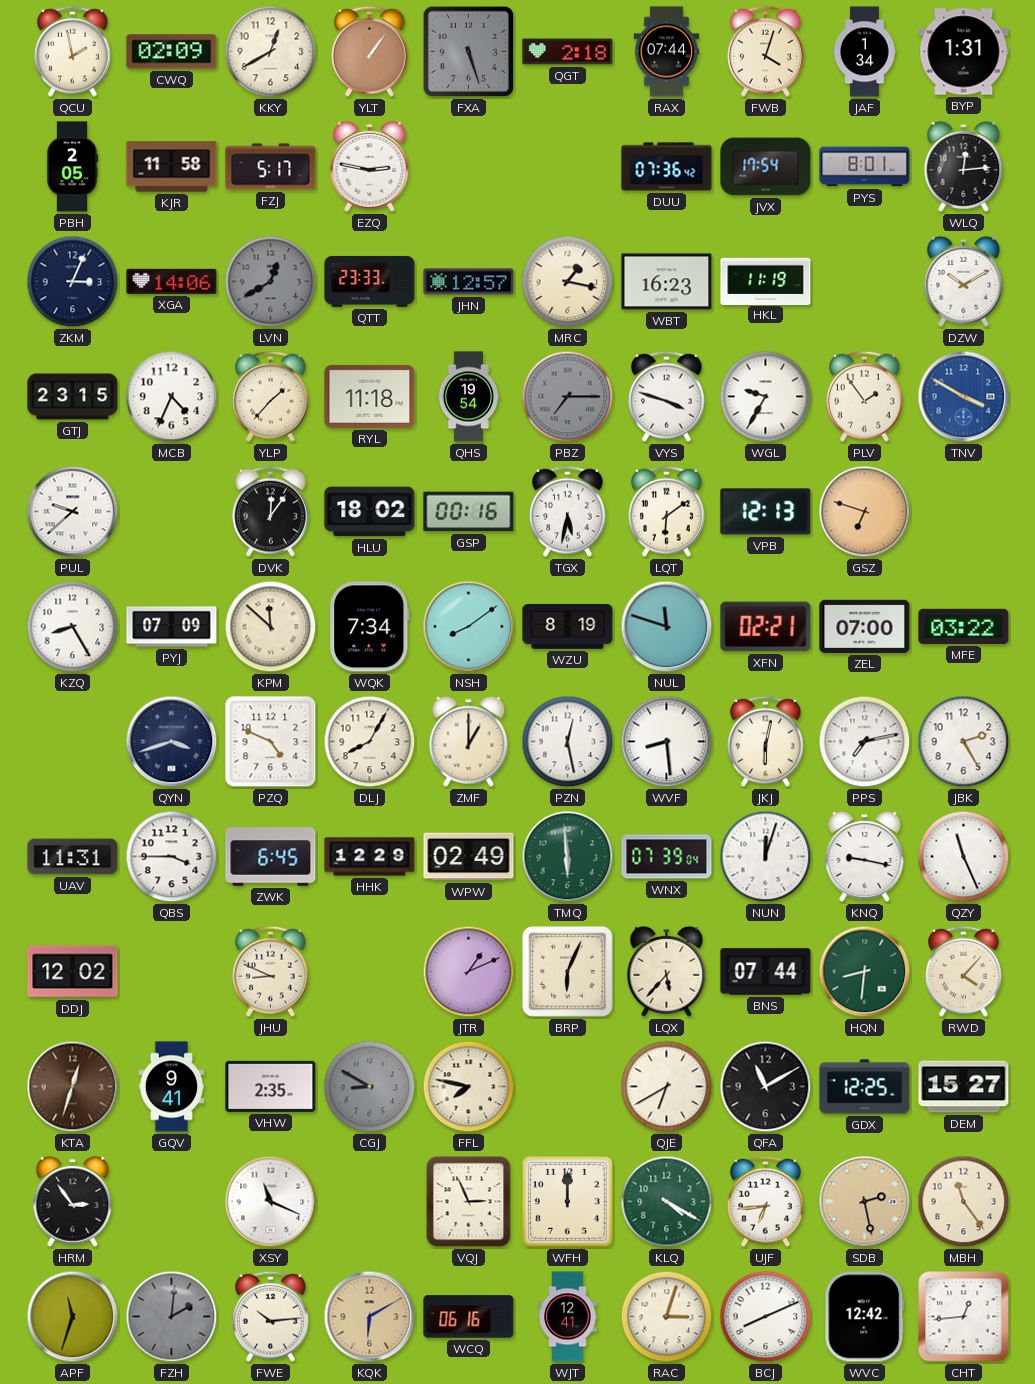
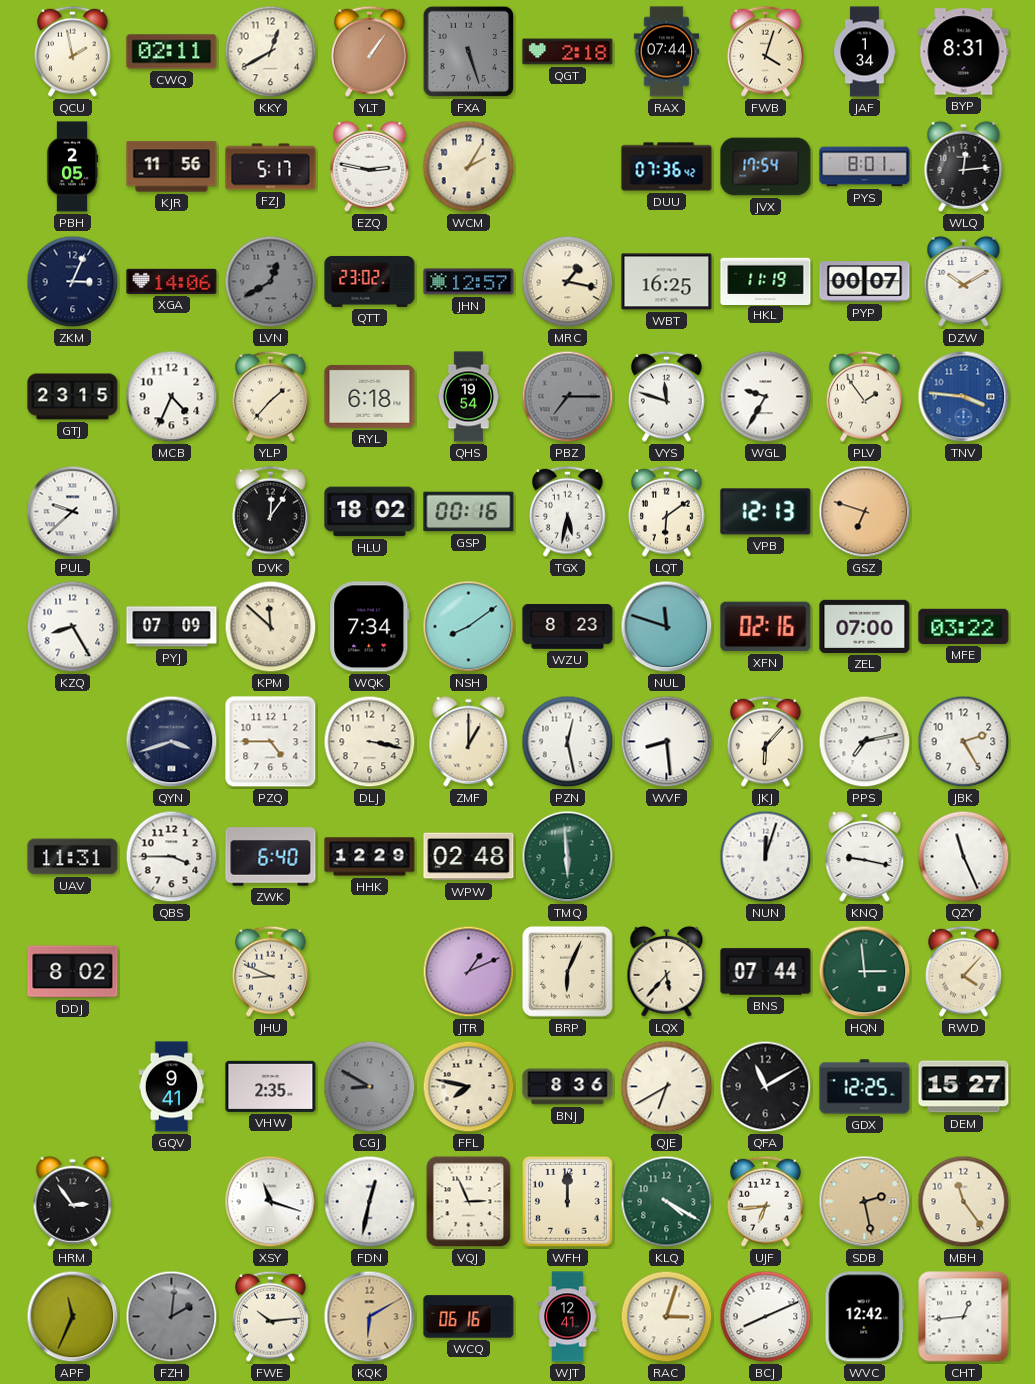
CWQ: 02:09 -> 02:11 (172, 52)
BYP: 1:31 -> 8:31 (964, 52)
KJR: 11:58 -> 11:56 (172, 167)
WCM: none -> 2:05 (469, 167)
QTT: 23:33 -> 23:02 (370, 281)
WBT: 16:23 -> 16:25 (667, 282)
PYP: none -> 00:07 (865, 282)
RYL: 11:18 -> 6:18 (370, 396)
VYS: 3:48 -> 11:48 (667, 396)
TNV: 3:50 -> 3:46 (964, 397)
WZU: 8:19 -> 8:23 (568, 627)
XFN: 02:21 -> 02:16 (766, 627)
PZQ: 4:49 -> 4:45 (271, 742)
DLJ: 8:05 -> 3:17 (370, 742)
JKJ: 6:02 -> 6:07 (766, 741)
ZWK: 6:45 -> 6:40 (271, 857)
WPW: 02:49 -> 02:48 (469, 857)
WNX: 07:39 -> none (667, 857)
DDJ: 12:02 -> 8:02 (73, 972)
HQN: 8:31 -> 2:59 (865, 972)
KTA: 12:33 -> none (73, 1087)
BNJ: none -> 8:36 (568, 1087)
XSY: 11:19 -> 11:18 (271, 1202)
FDN: none -> 12:32 (370, 1202)
APF: 11:33 -> 11:34 (73, 1317)
